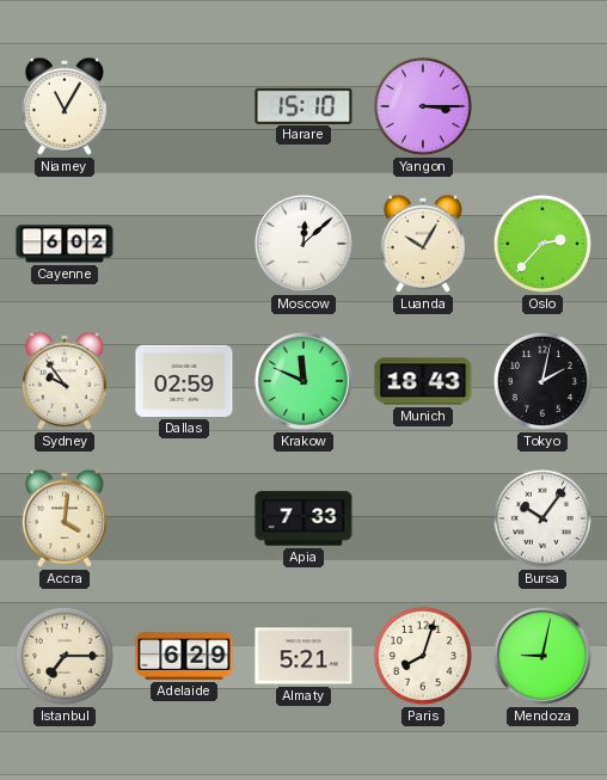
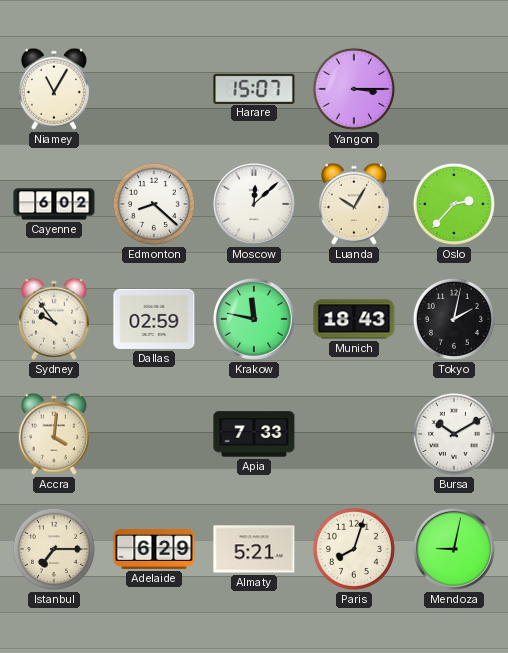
Harare: 15:10 -> 15:07 (254, 88)
Edmonton: none -> 8:22 (154, 204)
Krakow: 11:49 -> 11:47 (254, 319)
Bursa: 10:06 -> 10:10 (454, 434)
